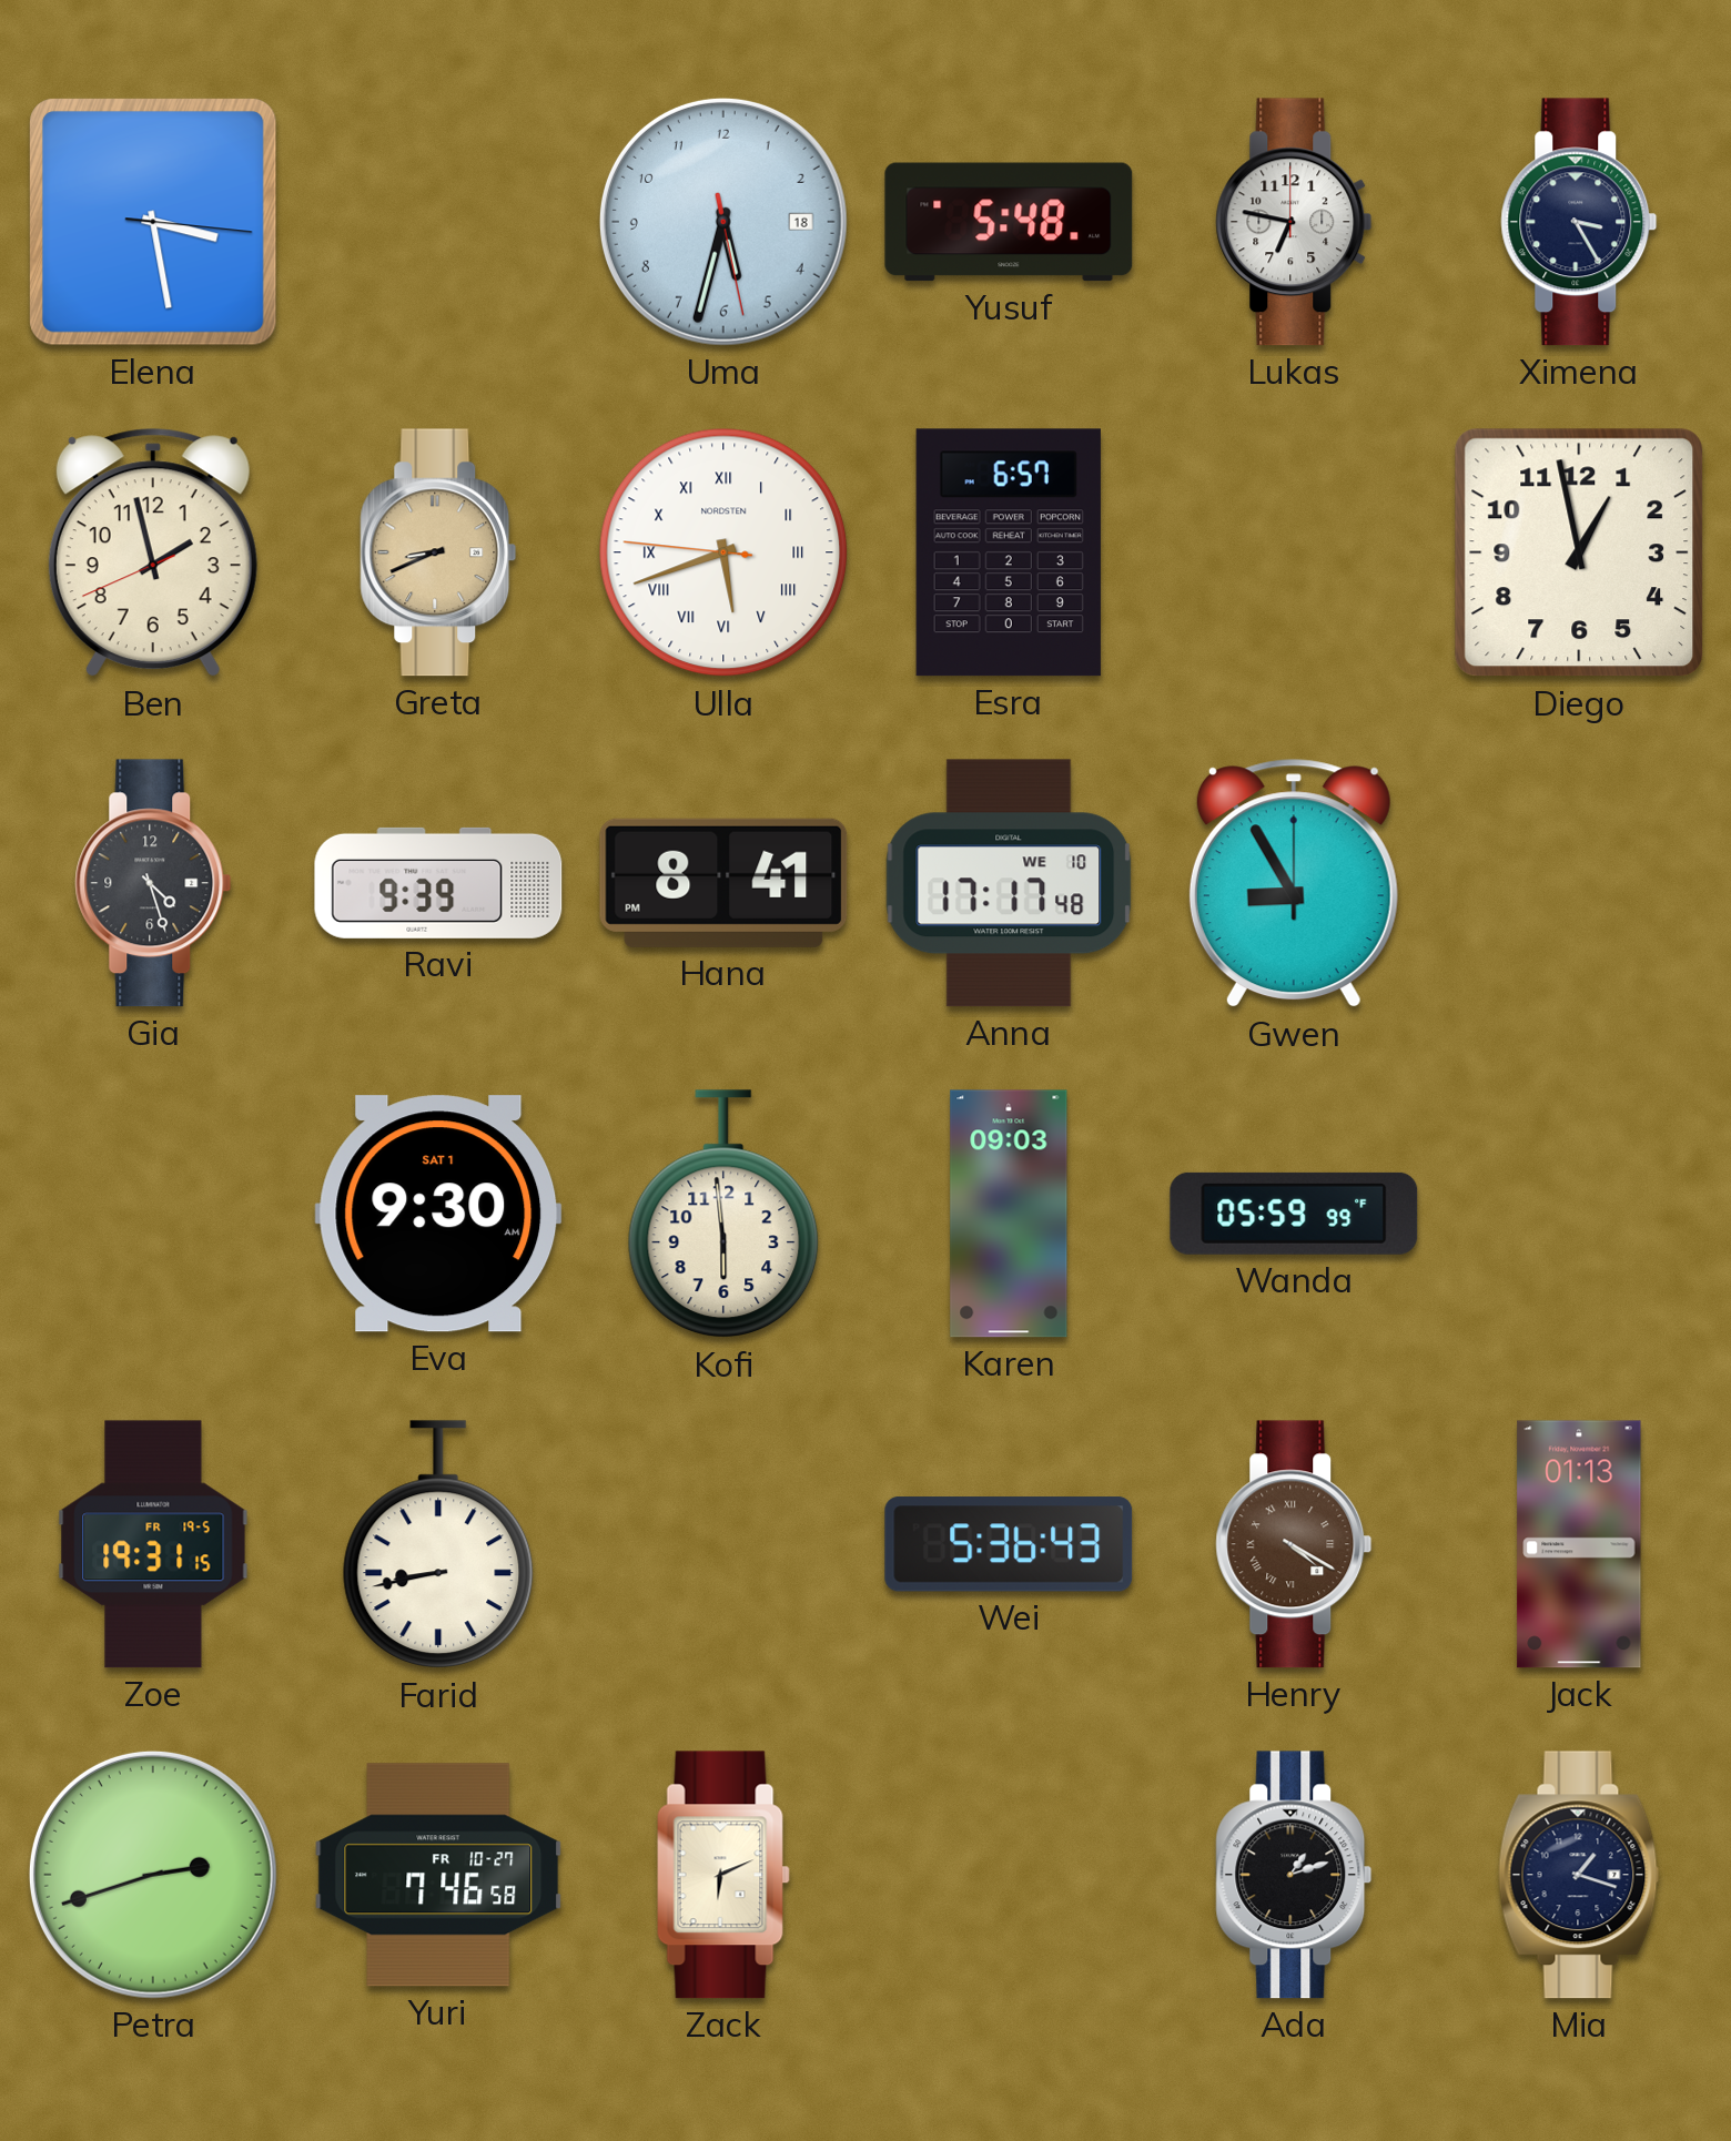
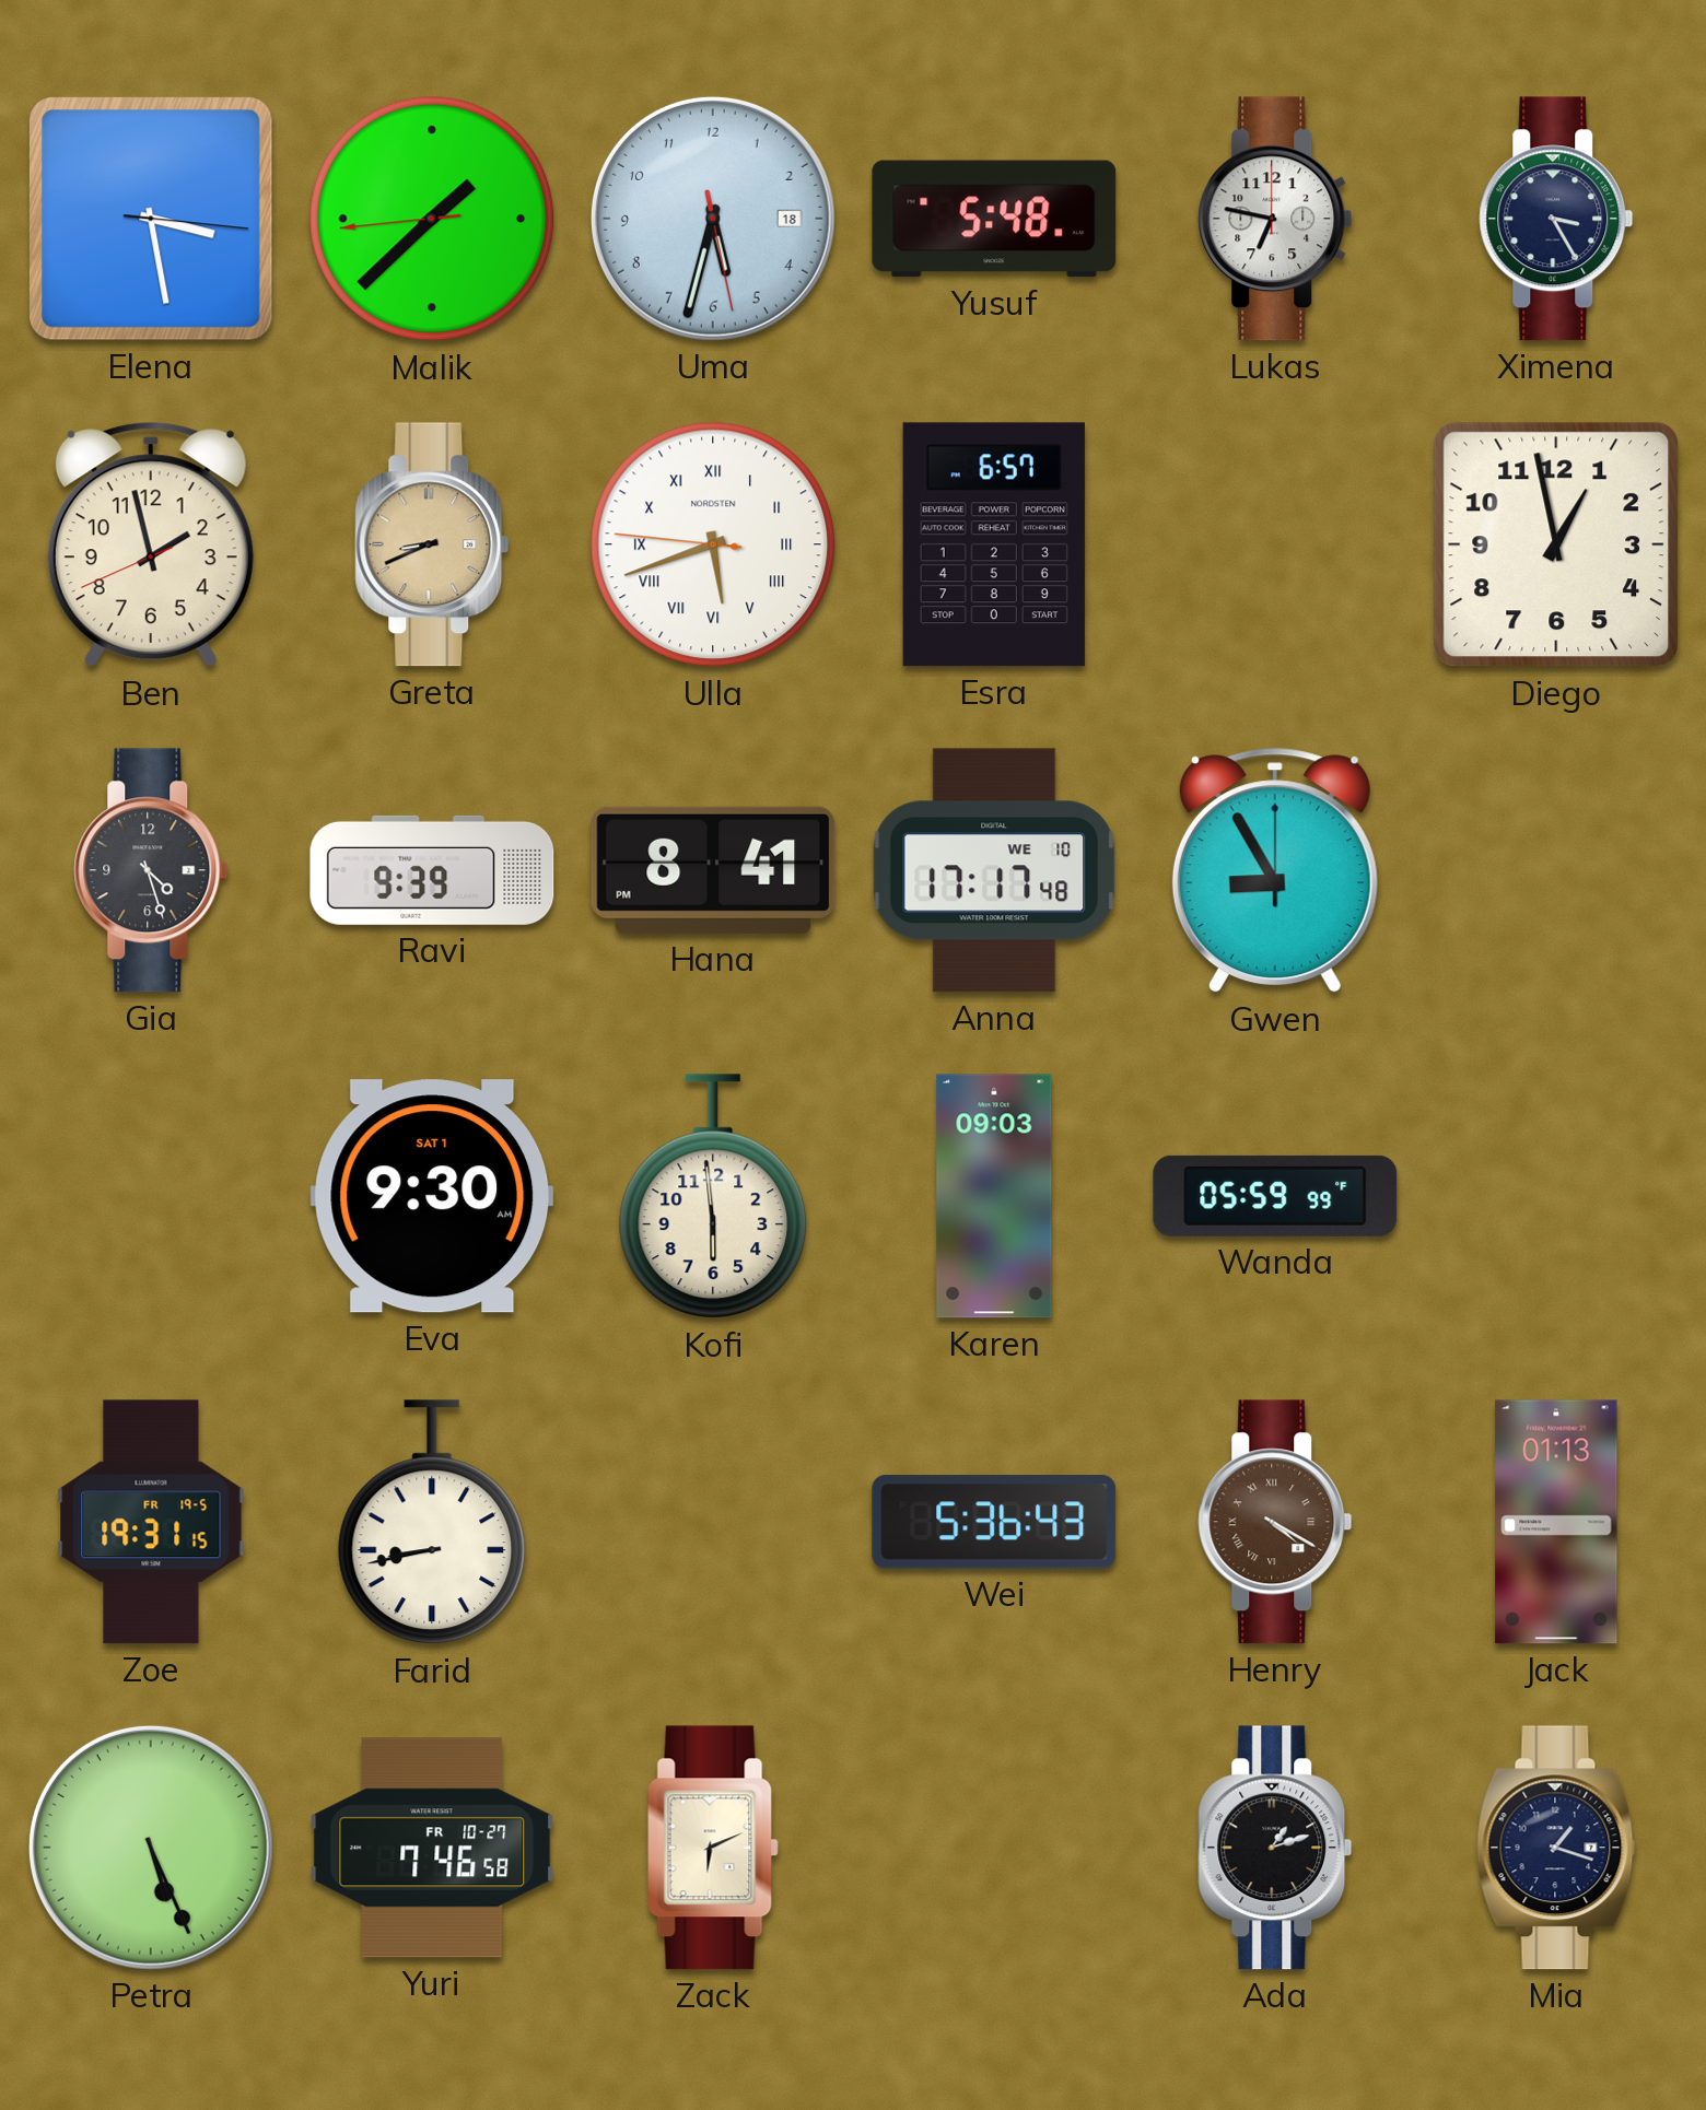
Malik: none -> 1:37 (432, 219)
Petra: 2:42 -> 5:26 (151, 1848)
